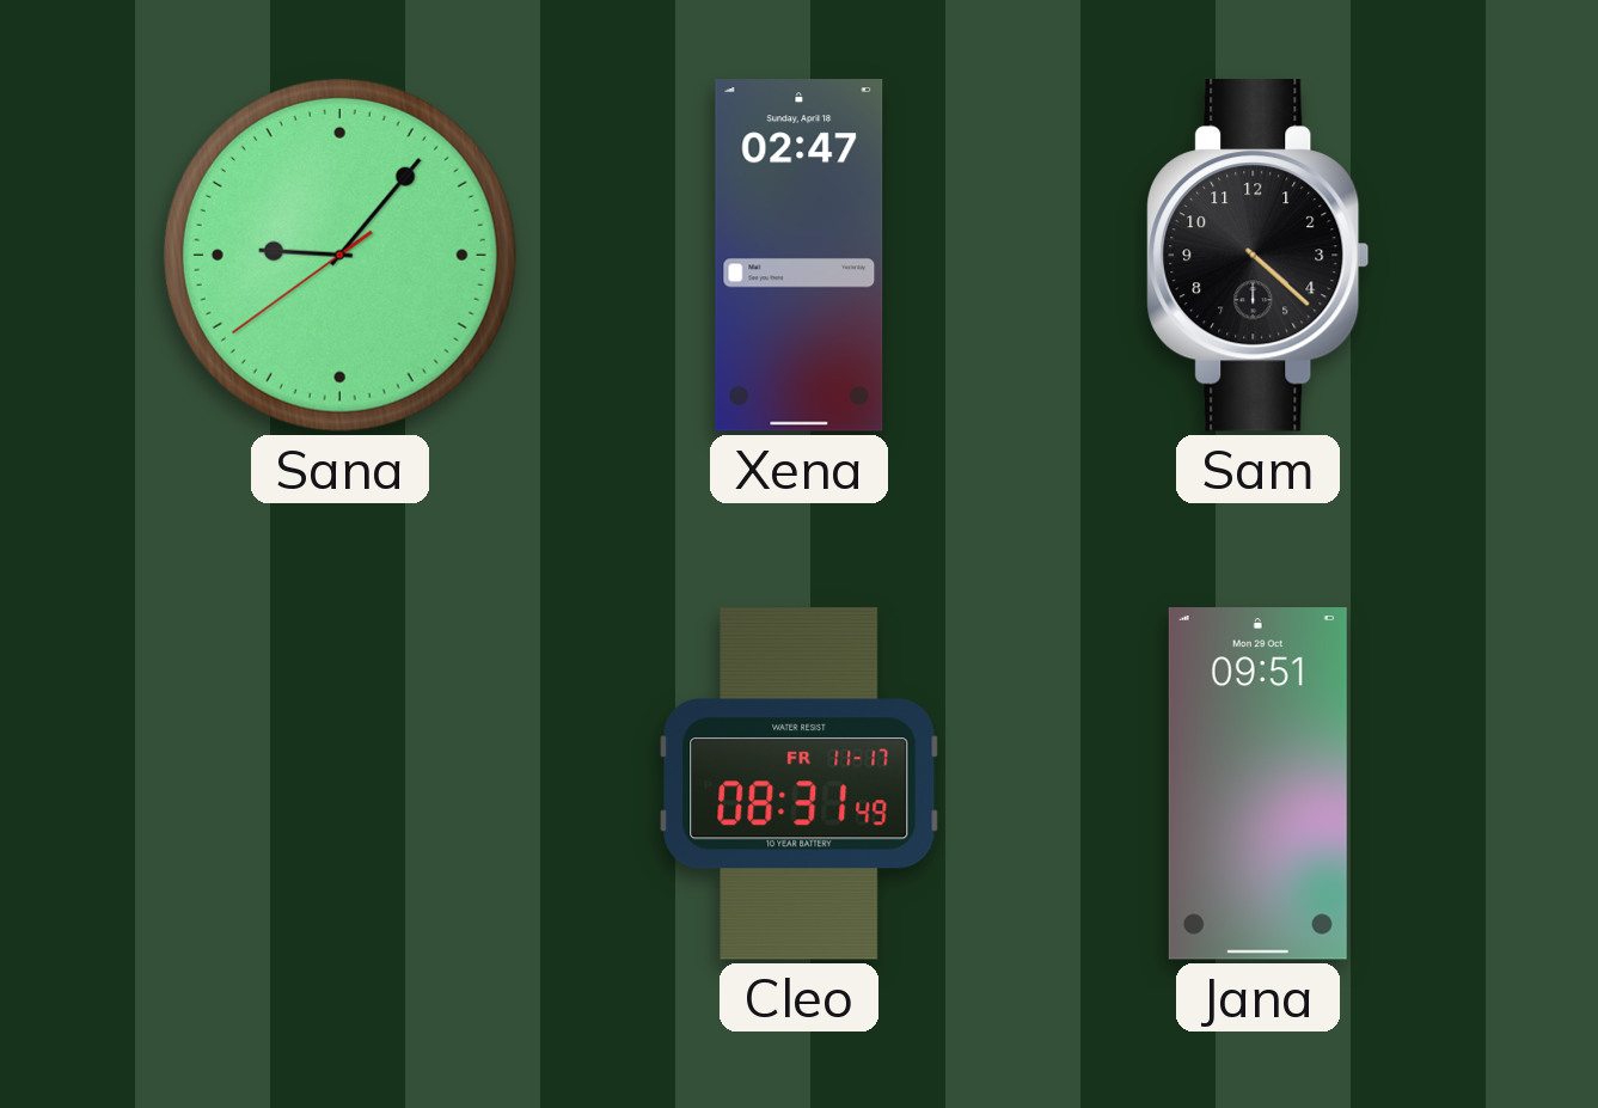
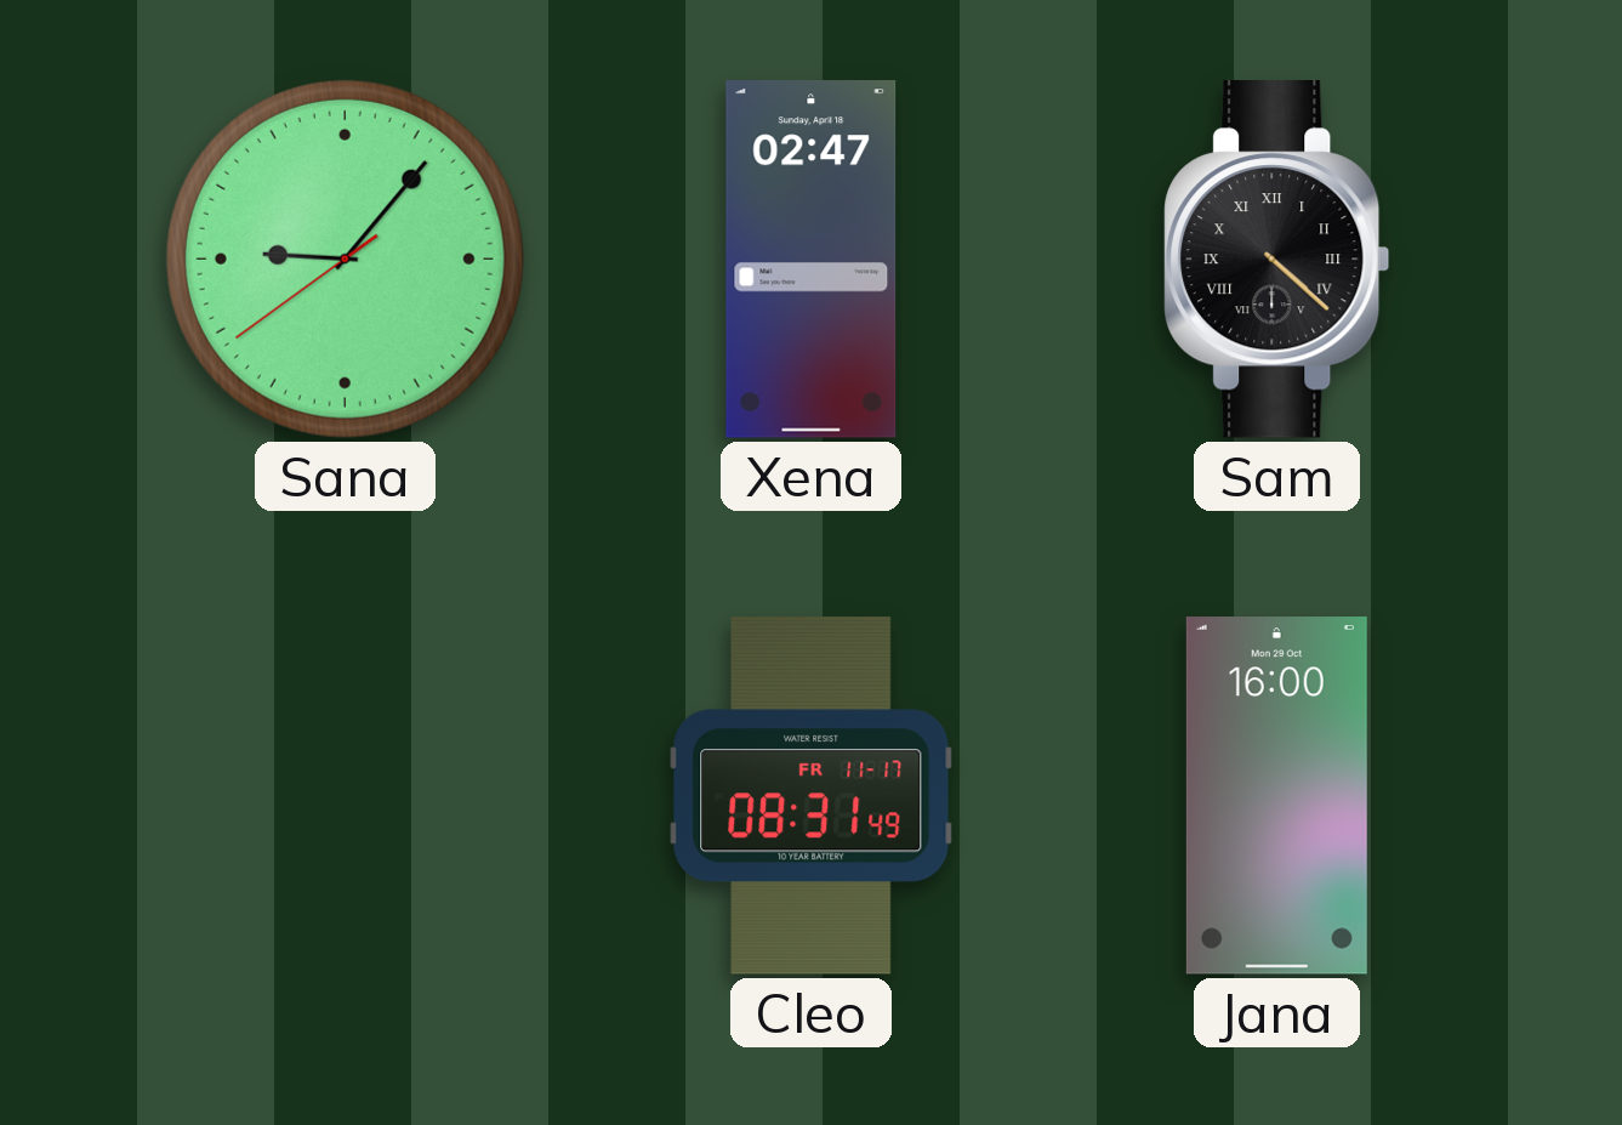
Sam numerals: Arabic -> Roman (1277, 258)
Jana: 09:51 -> 16:00 (1276, 796)
